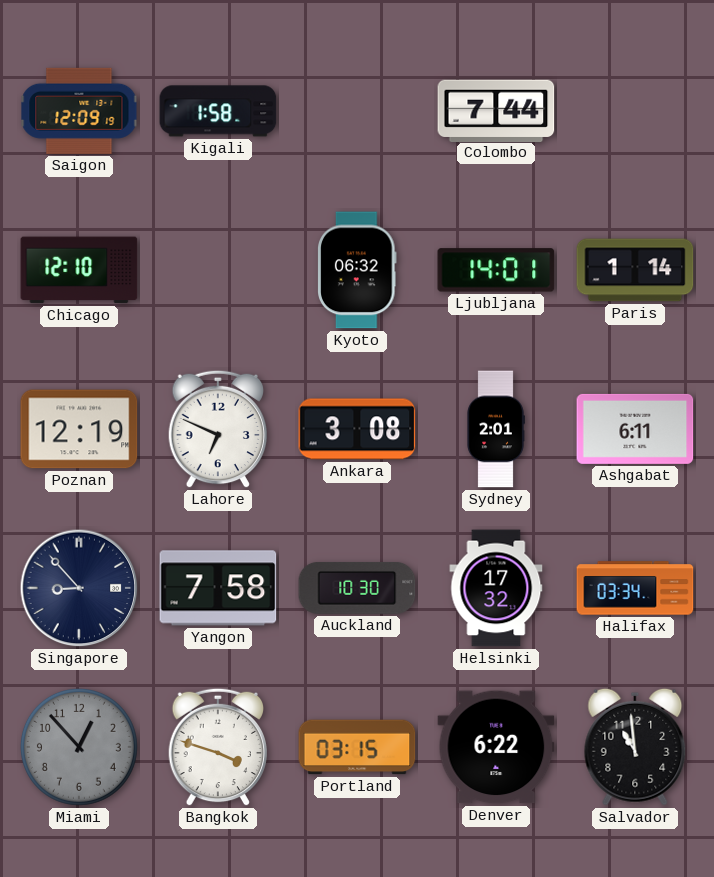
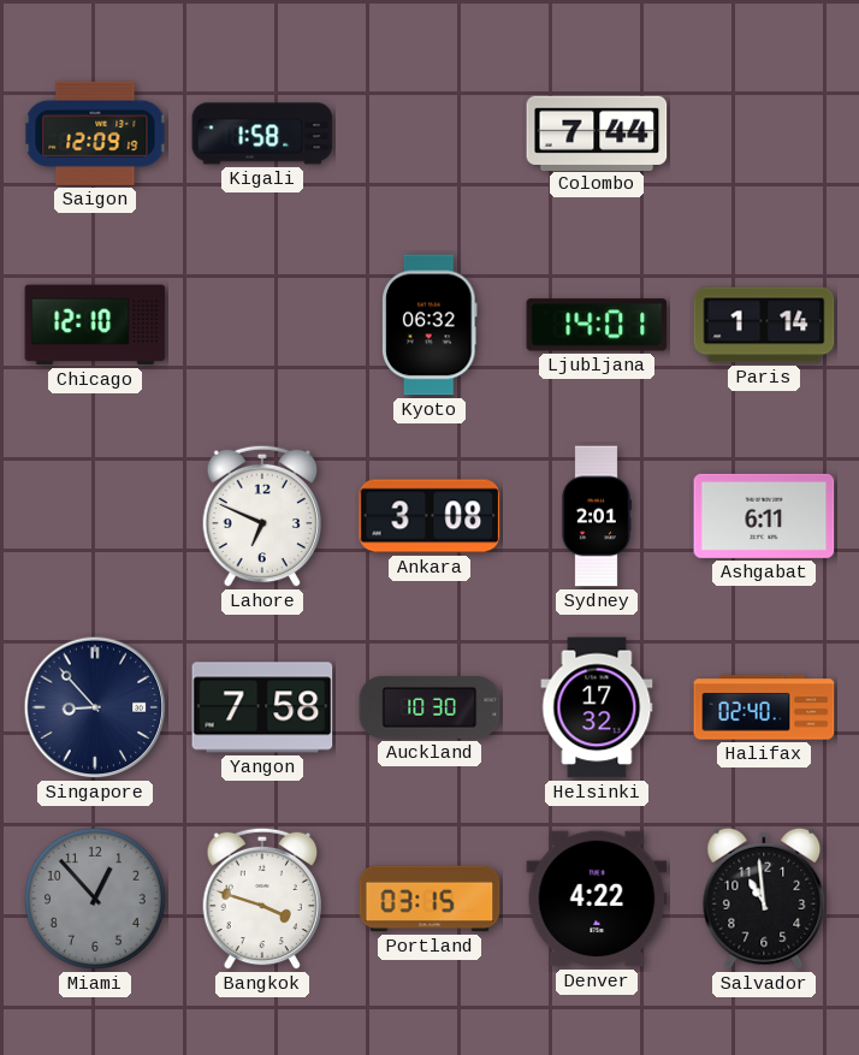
Poznan: 12:19 -> none (79, 429)
Halifax: 03:34 -> 02:40 (764, 707)
Denver: 6:22 -> 4:22 (597, 899)
